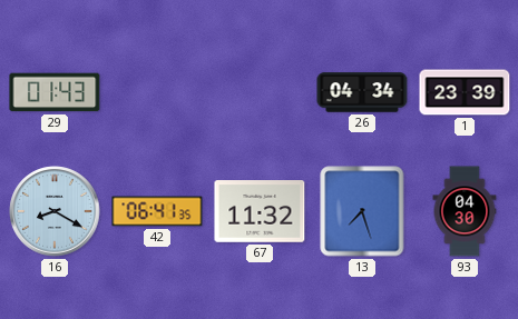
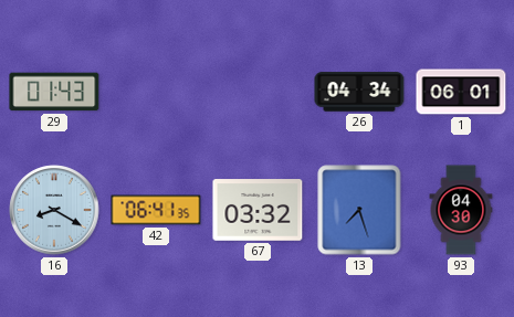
1: 23:39 -> 06:01 (461, 92)
67: 11:32 -> 03:32 (258, 210)
